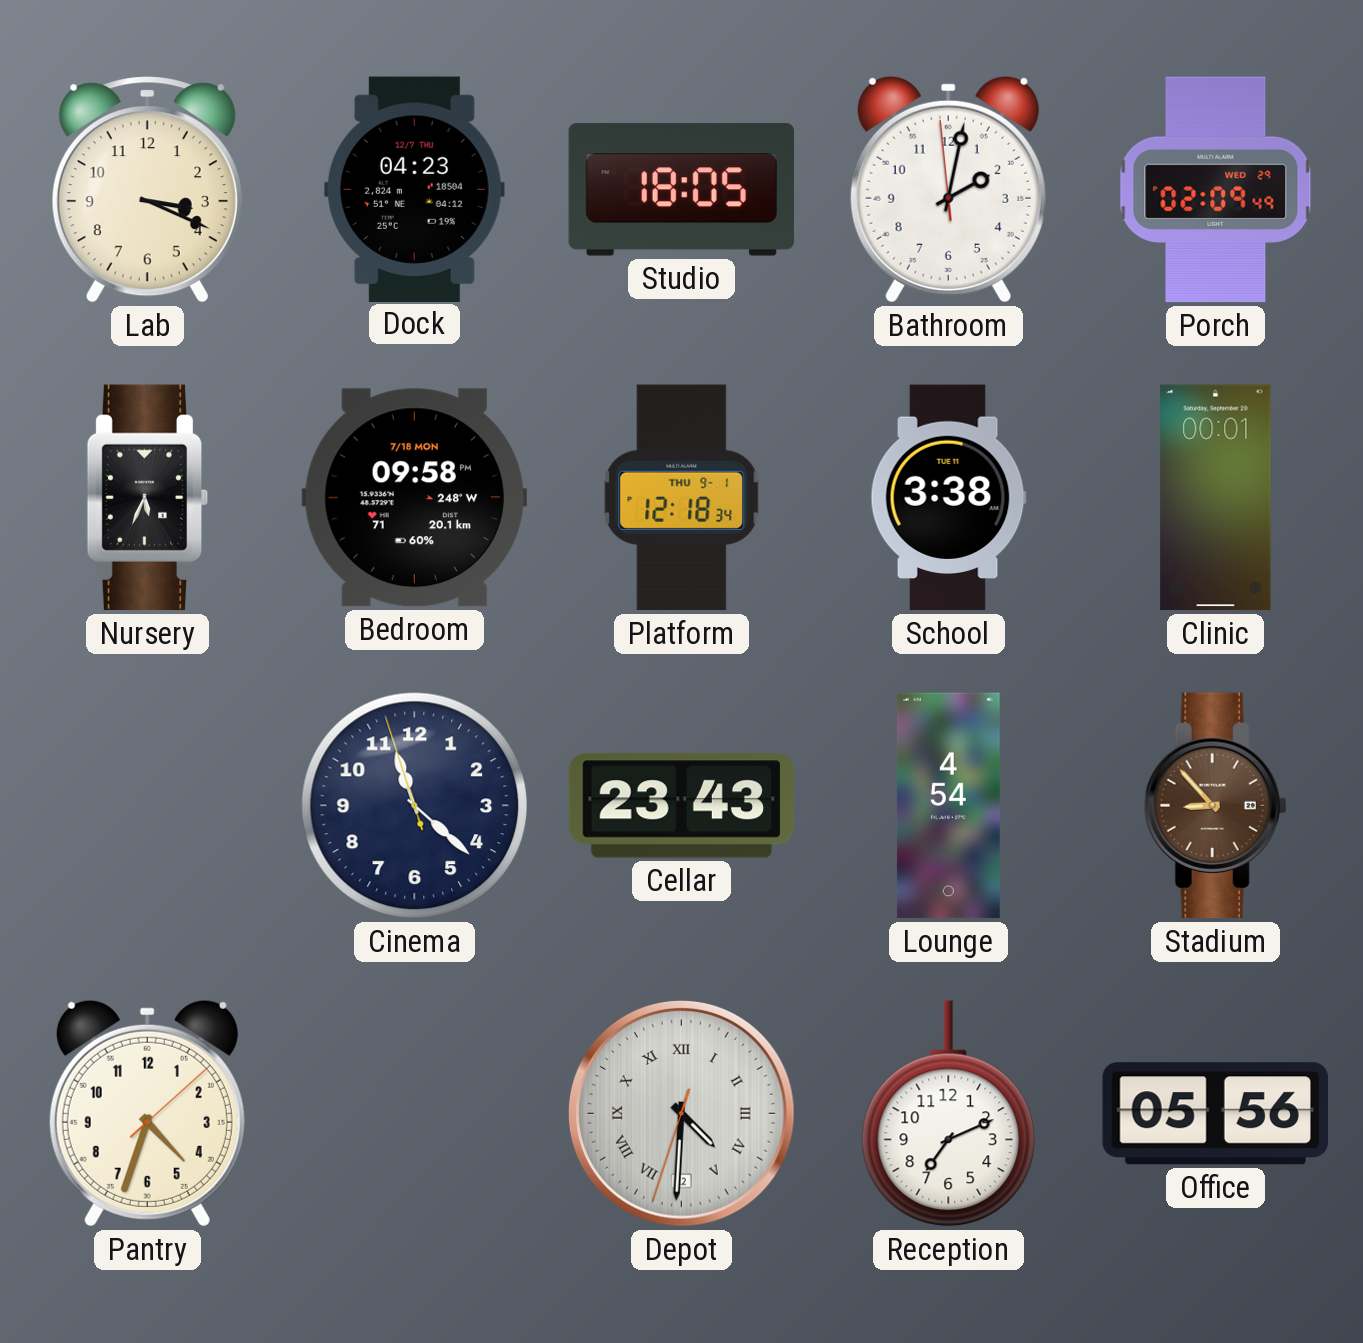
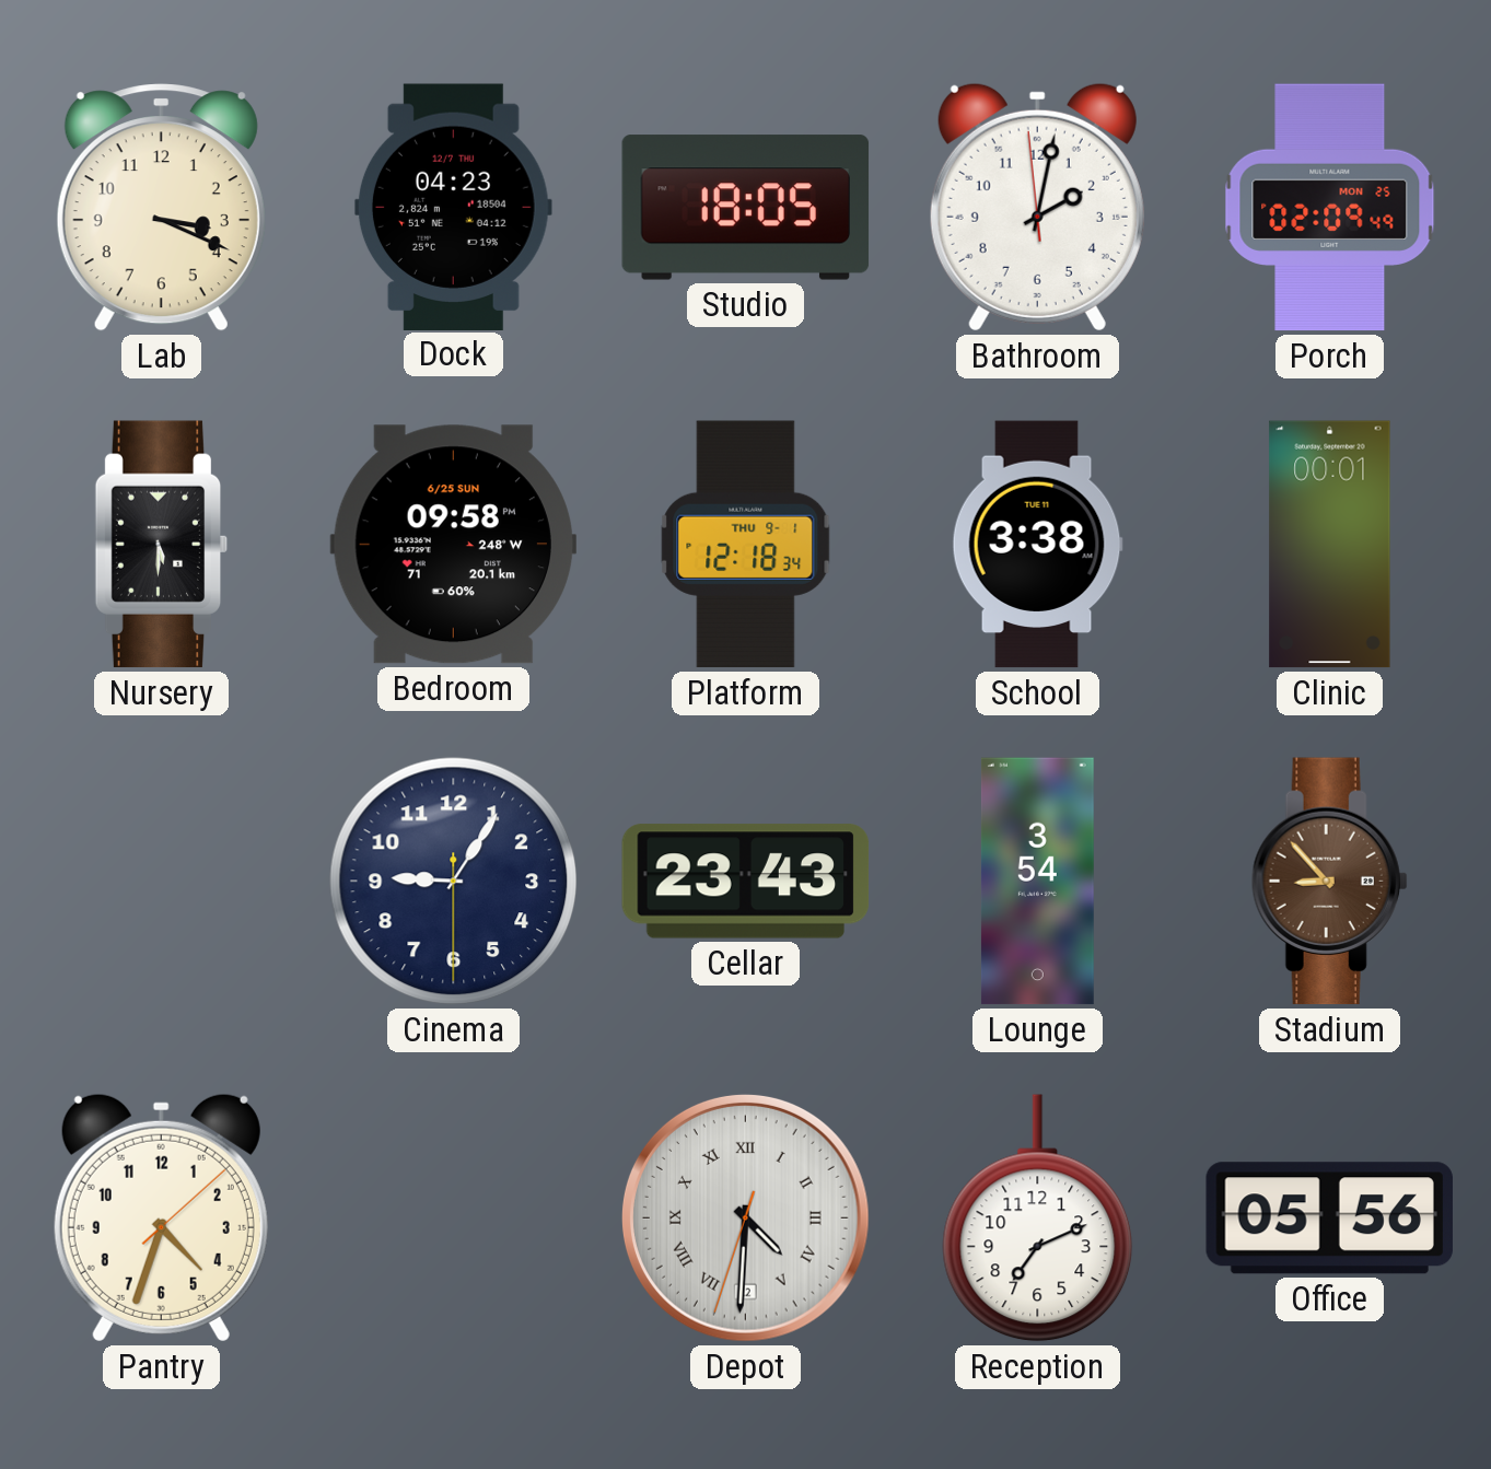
Porch date: WED 29 -> MON 25 (1330, 208)
Nursery: 5:34 -> 5:30 (162, 545)
Bedroom date: 7/18 MON -> 6/25 SUN (453, 545)
Cinema: 11:21 -> 9:05 (454, 882)
Lounge: 4:54 -> 3:54 (1037, 882)
